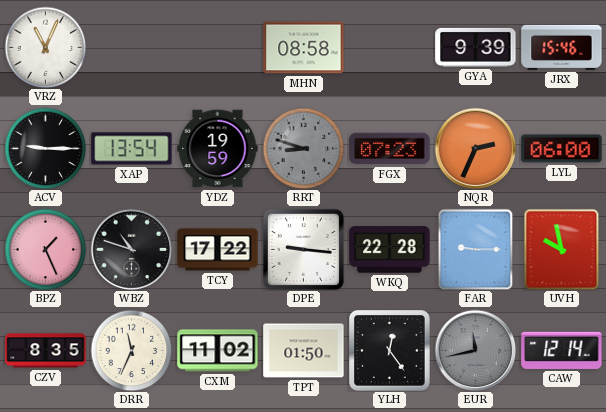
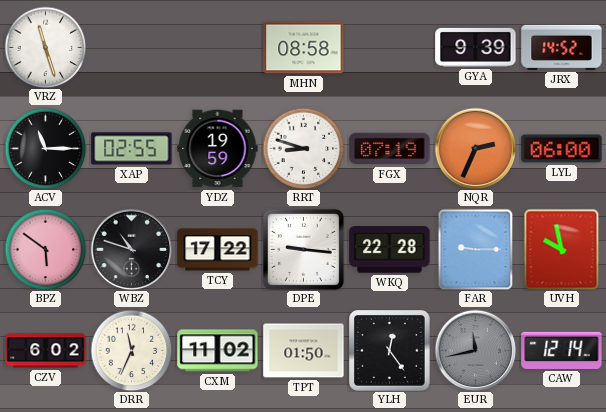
VRZ: 11:04 -> 11:27 (45, 47)
JRX: 15:46 -> 14:52 (562, 47)
ACV: 9:15 -> 11:15 (45, 148)
XAP: 13:54 -> 02:55 (132, 149)
RRT dial: grey -> white (303, 148)
FGX: 07:23 -> 07:19 (390, 149)
BPZ: 1:26 -> 5:51 (45, 249)
CZV: 8:35 -> 6:02 (46, 351)
